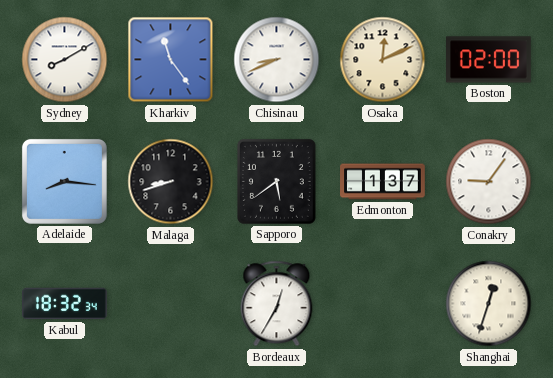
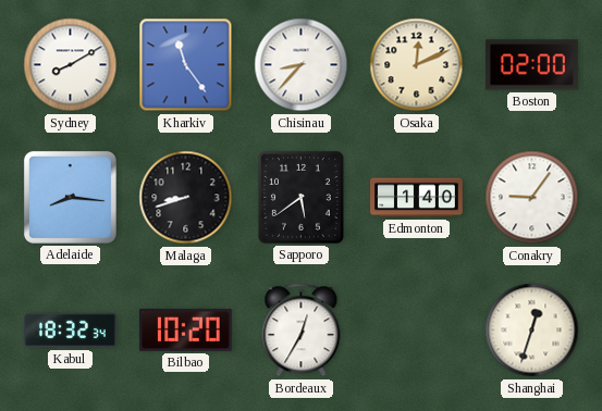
Chisinau: 8:41 -> 8:37 (302, 65)
Edmonton: 1:37 -> 1:40 (417, 198)
Bilbao: none -> 10:20 (186, 329)
